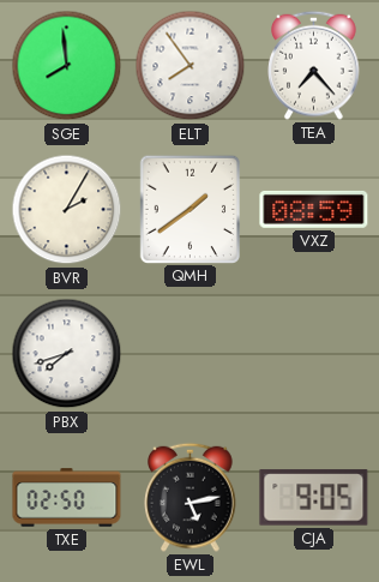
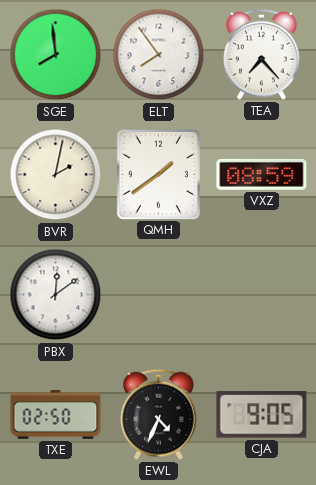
BVR: 2:05 -> 2:02 (56, 175)
PBX: 7:42 -> 12:09 (56, 295)
EWL: 5:13 -> 4:34 (159, 414)
